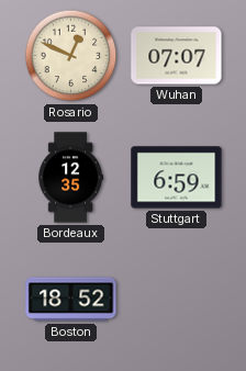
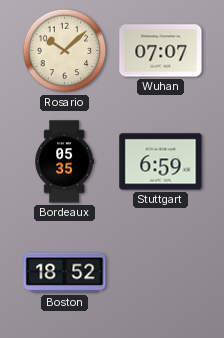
Rosario: 12:49 -> 10:08 (65, 51)
Bordeaux: 12:35 -> 05:35 (64, 162)
